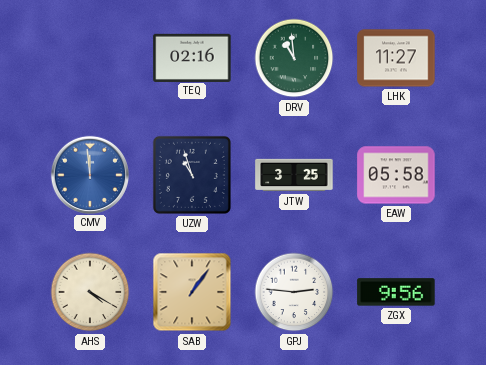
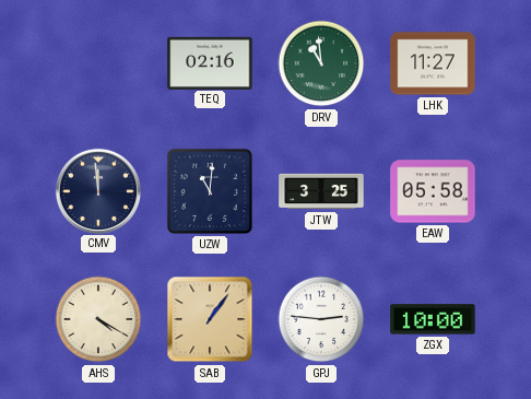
CMV dial: blue -> navy (97, 190)
UZW: 10:57 -> 11:01 (210, 191)
ZGX: 9:56 -> 10:00 (433, 319)
